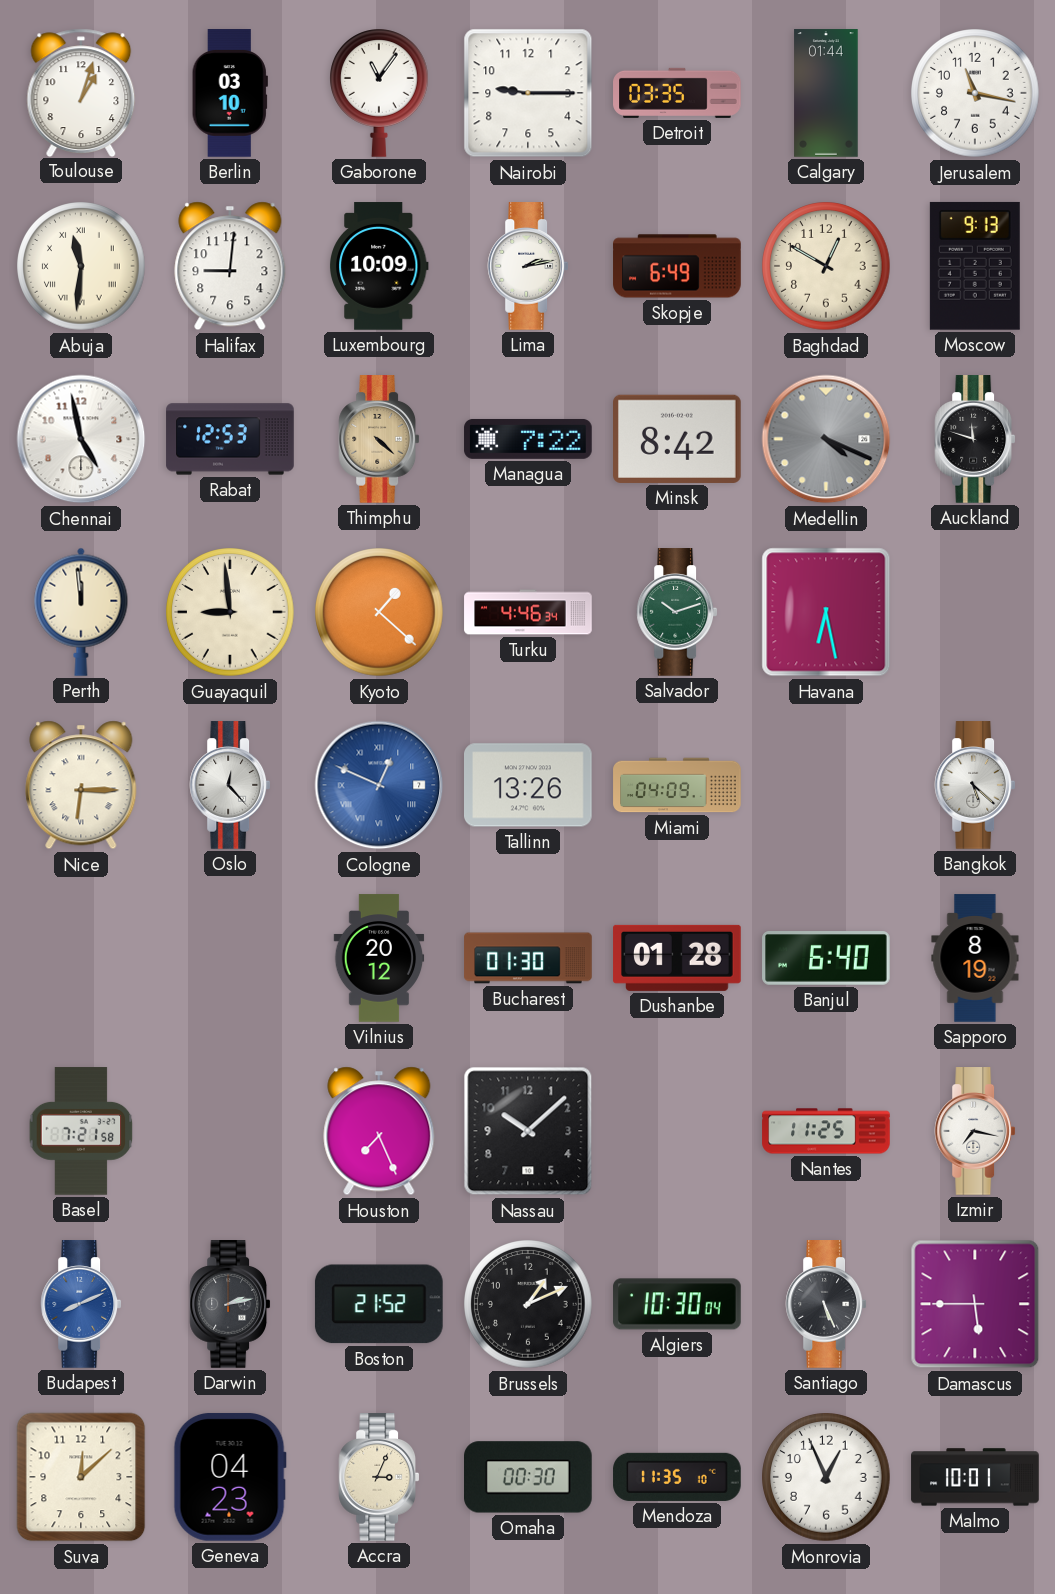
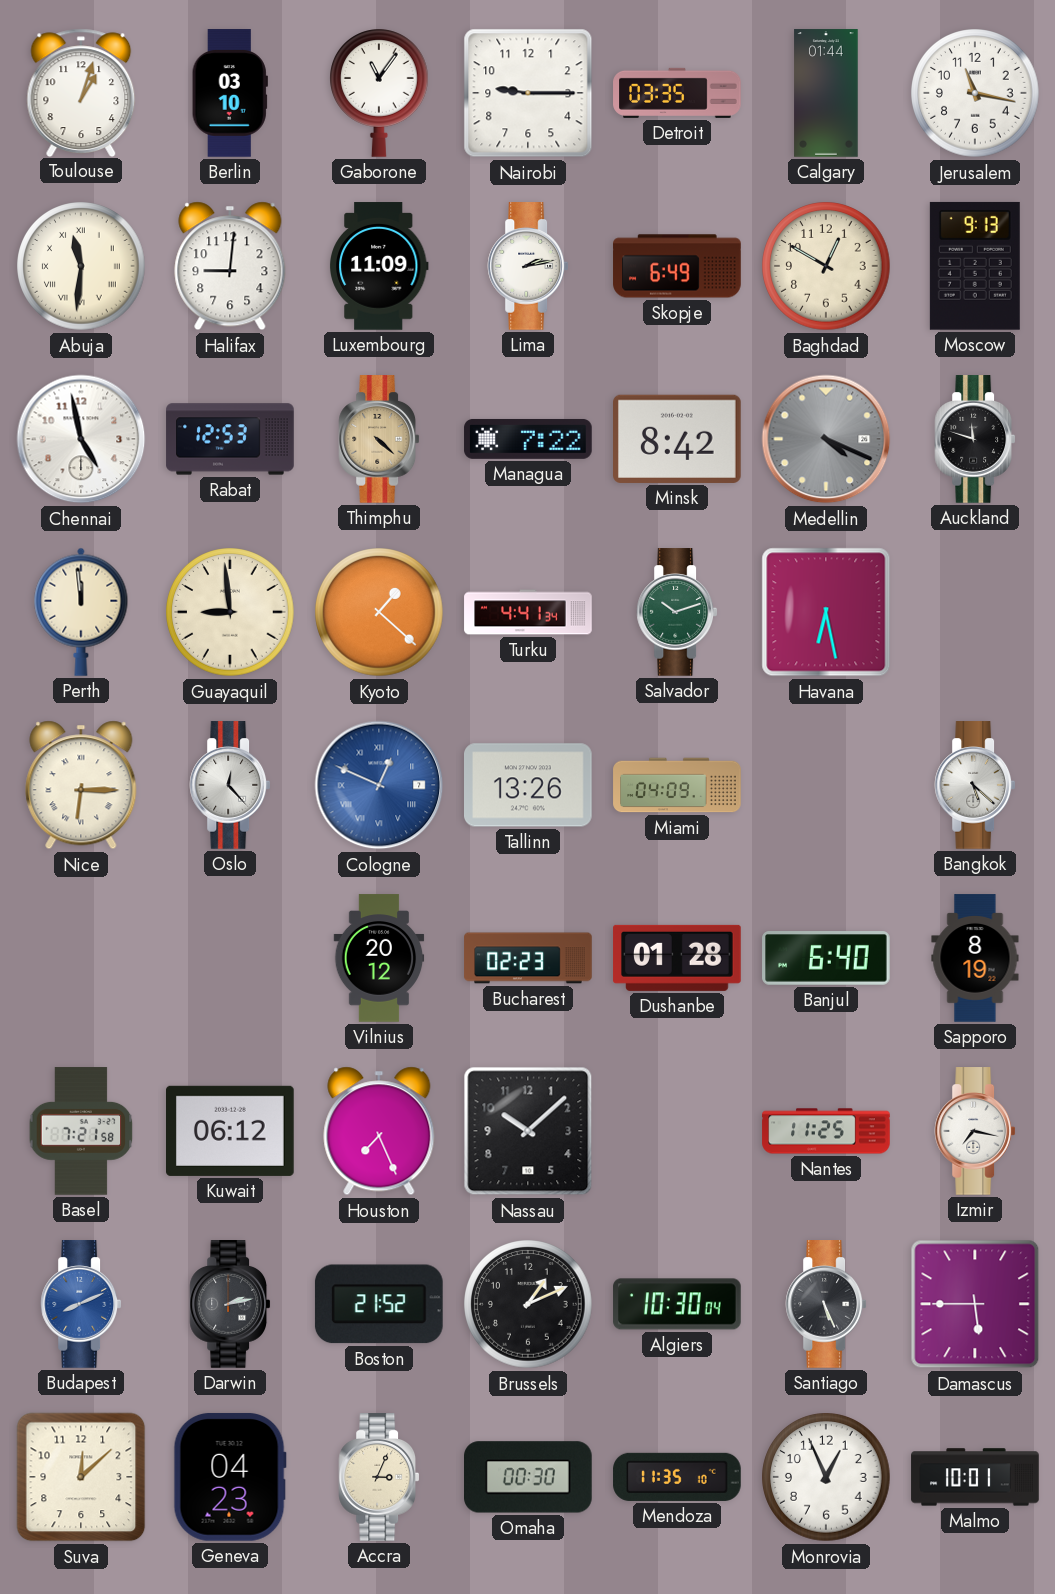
Luxembourg: 10:09 -> 11:09 (379, 266)
Turku: 4:46 -> 4:41 (528, 612)
Bucharest: 01:30 -> 02:23 (528, 958)
Kuwait: none -> 06:12 (231, 1131)
